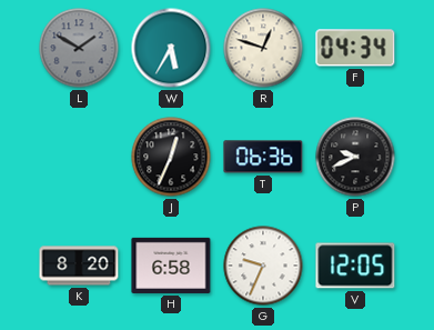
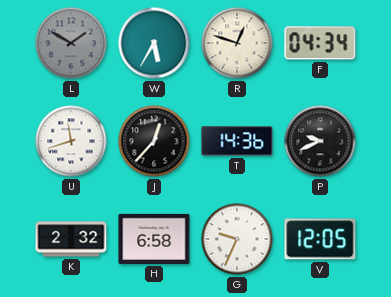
U: none -> 11:42 (71, 141)
J: 12:34 -> 12:37 (154, 141)
T: 06:36 -> 14:36 (237, 141)
K: 8:20 -> 2:32 (71, 239)
